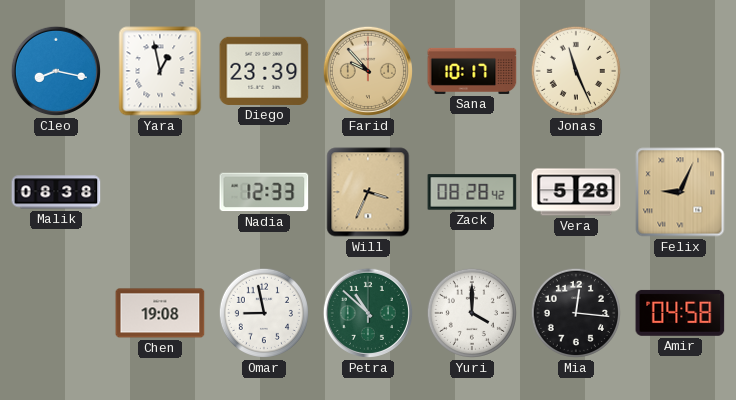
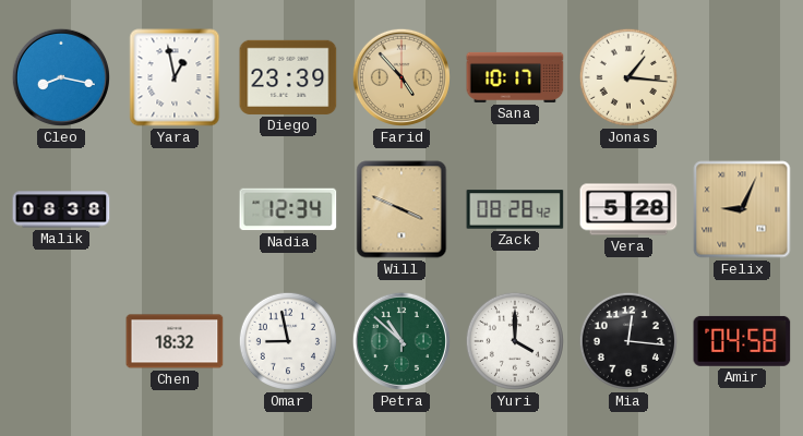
Farid: 9:53 -> 4:53 (401, 77)
Jonas: 11:26 -> 1:16 (628, 77)
Nadia: 12:33 -> 12:34 (288, 209)
Will: 3:34 -> 3:49 (401, 209)
Chen: 19:08 -> 18:32 (175, 341)
